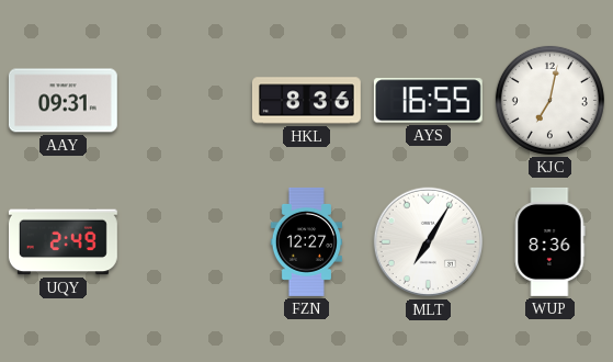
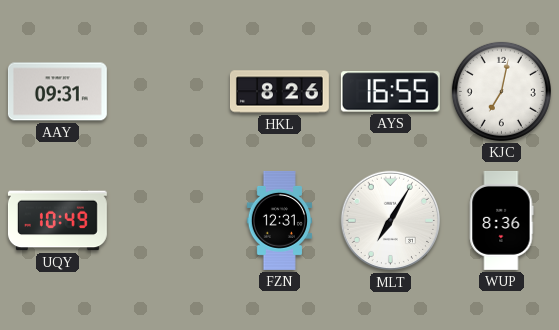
HKL: 8:36 -> 8:26 (279, 92)
UQY: 2:49 -> 10:49 (57, 221)
FZN: 12:27 -> 12:31 (279, 220)
